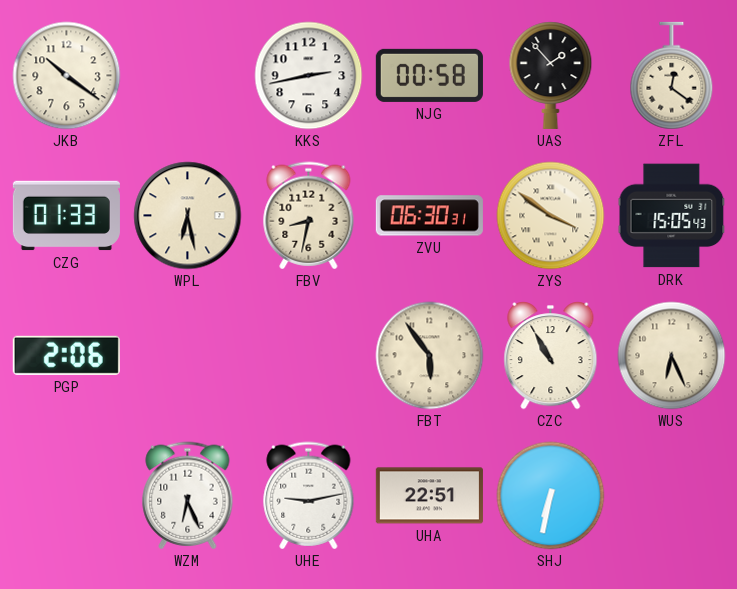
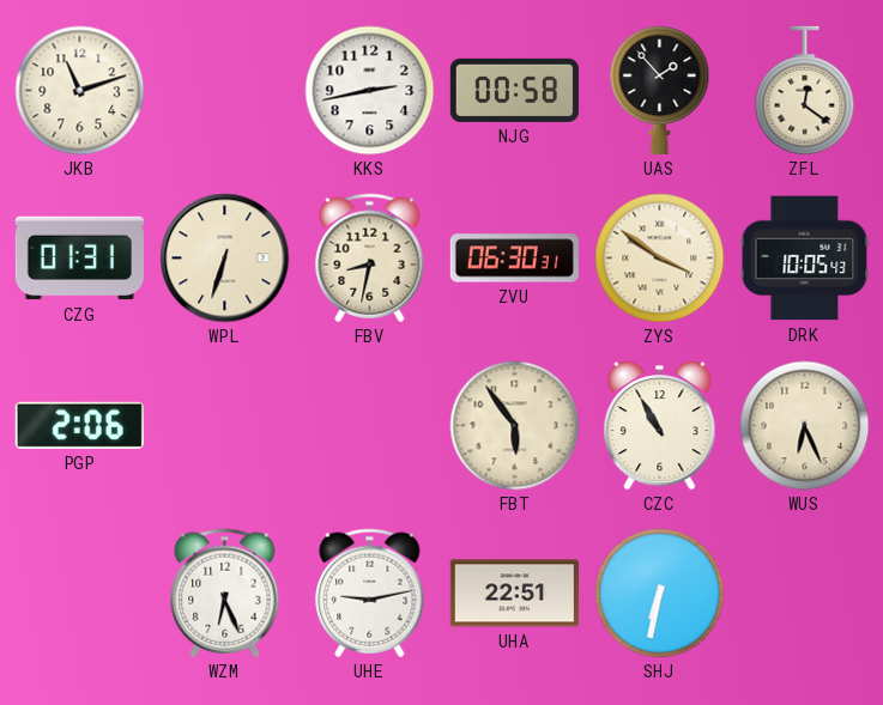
JKB: 10:21 -> 11:12 (80, 91)
CZG: 01:33 -> 01:31 (79, 259)
WPL: 6:28 -> 6:33 (225, 259)
DRK: 15:05 -> 10:05 (805, 259)
